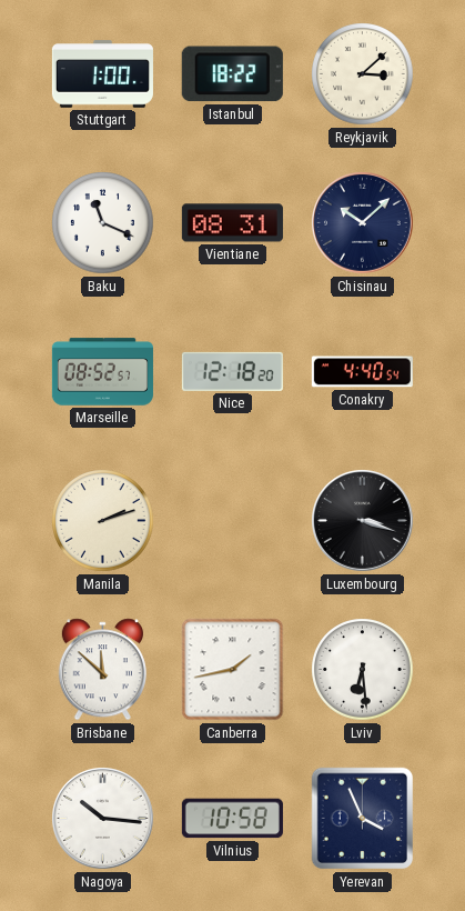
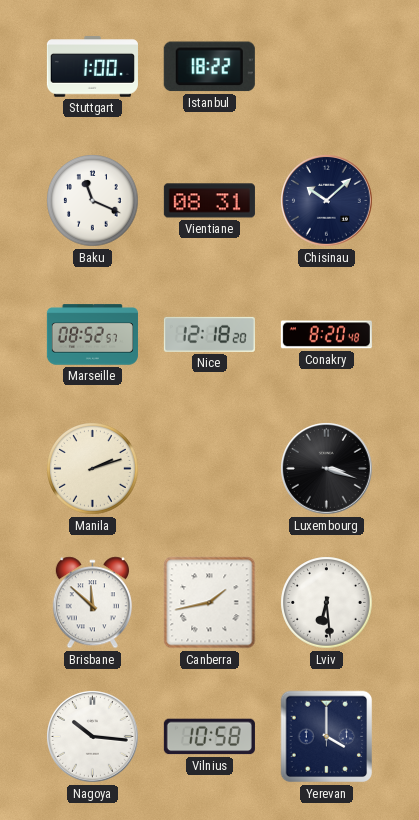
Reykjavik: 3:08 -> none (363, 74)
Conakry: 4:40 -> 8:20 (326, 335)
Yerevan: 3:56 -> 4:00 (327, 737)
